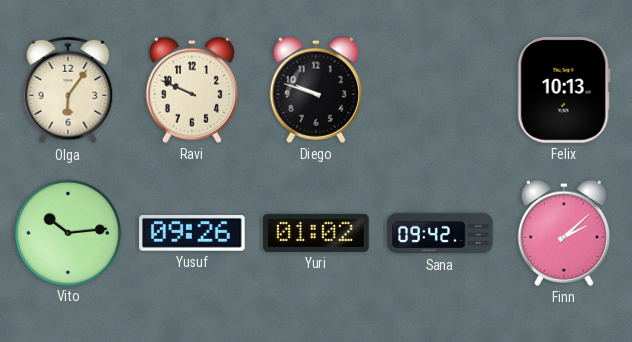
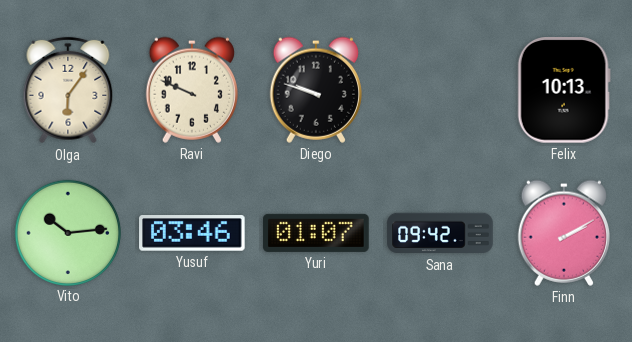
Yusuf: 09:26 -> 03:46 (192, 234)
Yuri: 01:02 -> 01:07 (316, 233)
Finn: 2:08 -> 2:10 (563, 233)
